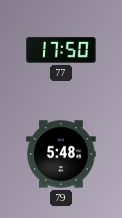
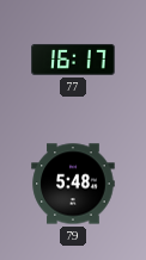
77: 17:50 -> 16:17 (73, 60)
